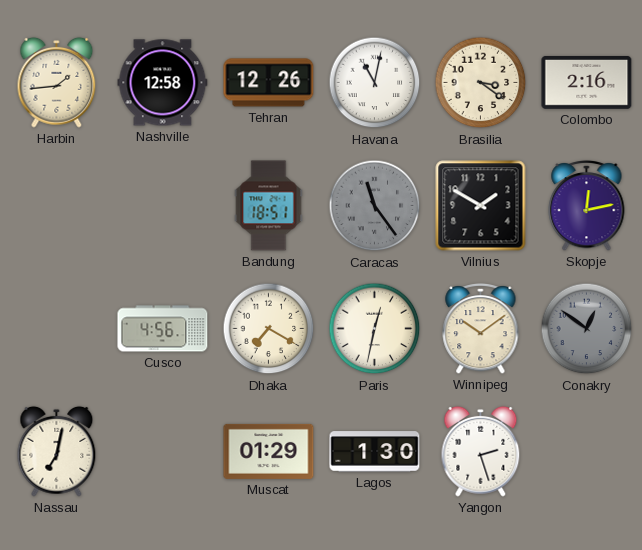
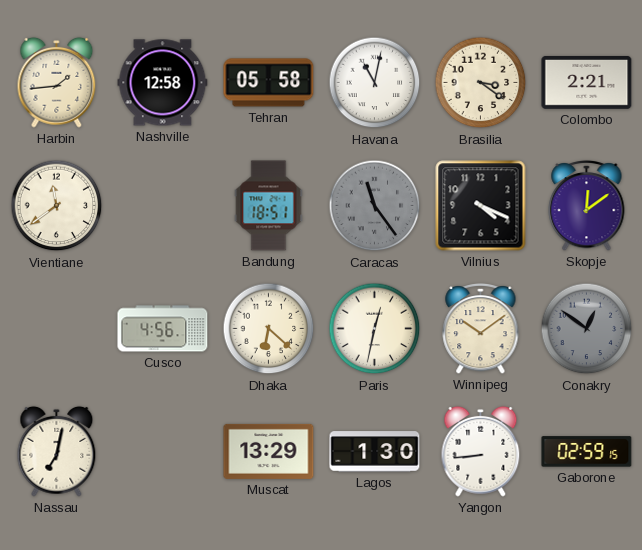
Tehran: 12:26 -> 05:58 (269, 83)
Colombo: 2:16 -> 2:21 (587, 83)
Vientiane: none -> 11:39 (57, 206)
Vilnius: 1:50 -> 4:19 (481, 206)
Skopje: 12:13 -> 12:09 (587, 205)
Dhaka: 7:20 -> 6:22 (269, 329)
Muscat: 01:29 -> 13:29 (269, 451)
Yangon: 2:27 -> 8:44 (481, 451)
Gaborone: none -> 02:59 (587, 452)
